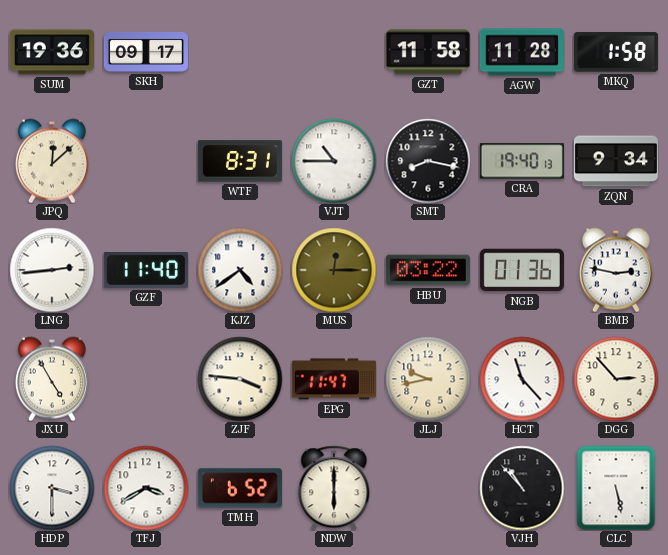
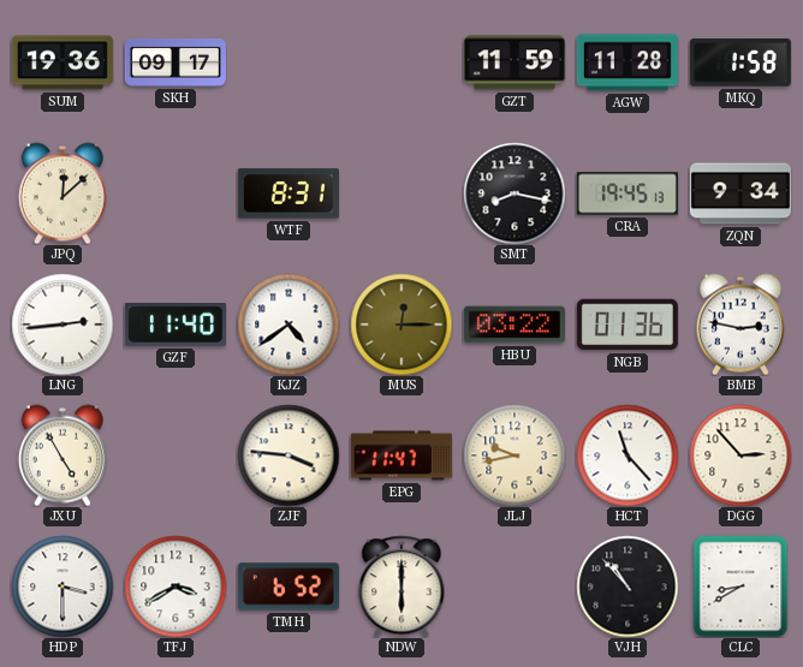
GZT: 11:58 -> 11:59 (514, 62)
VJT: 10:45 -> none (334, 161)
CRA: 19:40 -> 19:45 (627, 193)
CLC: 5:28 -> 8:40 (740, 586)
